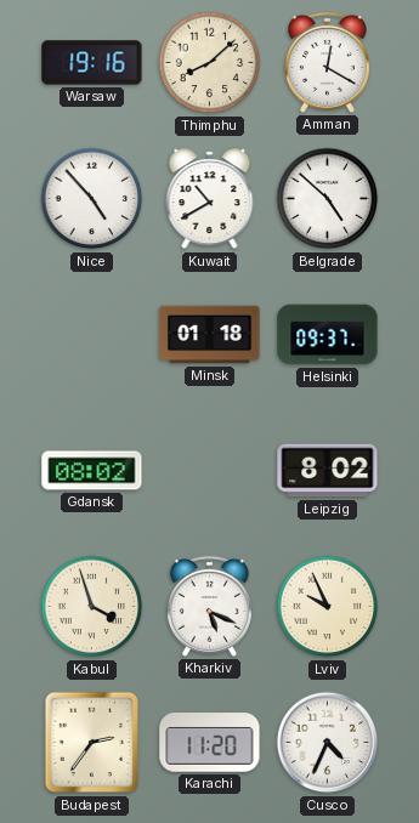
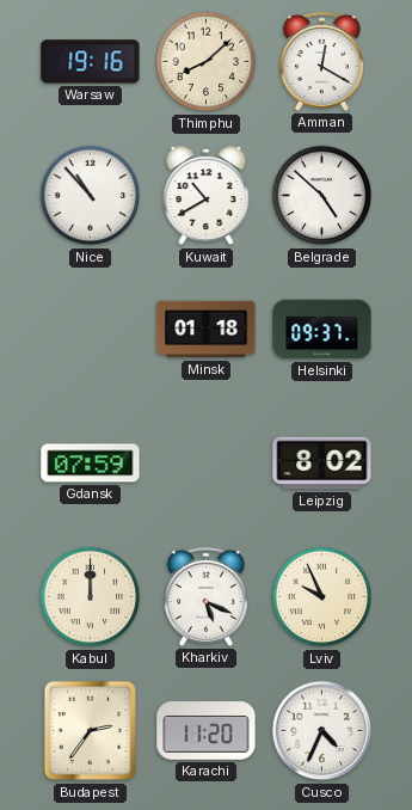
Nice: 4:53 -> 10:53 (91, 196)
Gdansk: 08:02 -> 07:59 (91, 464)
Kabul: 3:57 -> 12:00 (91, 597)
